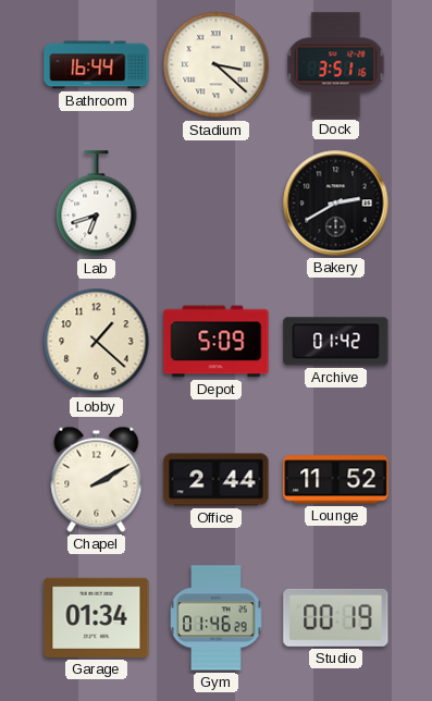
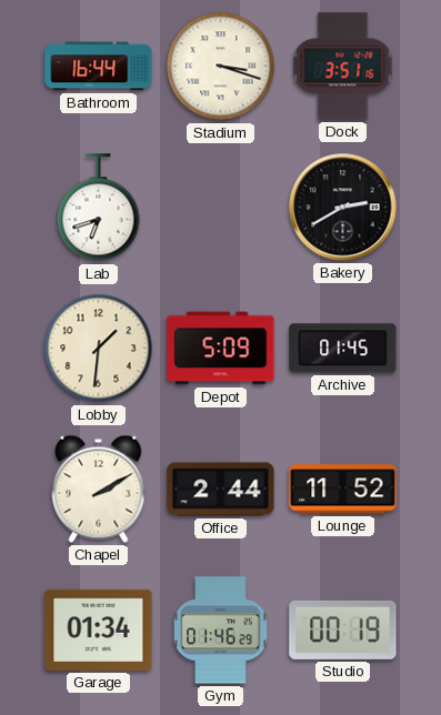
Stadium: 3:22 -> 3:18 (221, 67)
Lobby: 1:22 -> 1:31 (99, 349)
Archive: 01:42 -> 01:45 (343, 349)
